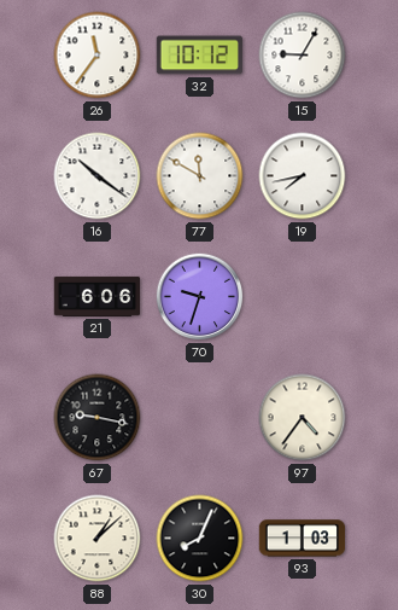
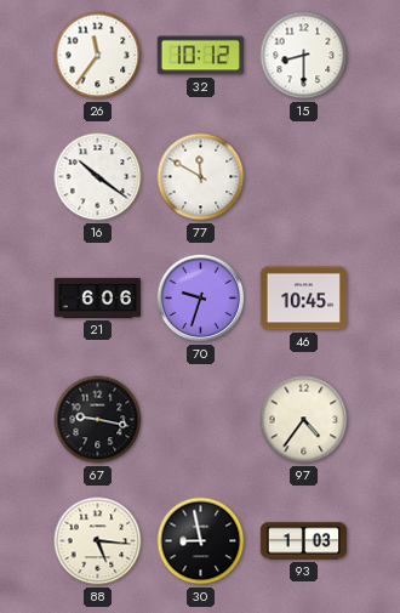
15: 9:05 -> 8:30 (304, 56)
19: 7:43 -> none (303, 176)
46: none -> 10:45 (304, 299)
88: 1:08 -> 5:16 (98, 541)
30: 8:04 -> 8:58 (201, 541)
